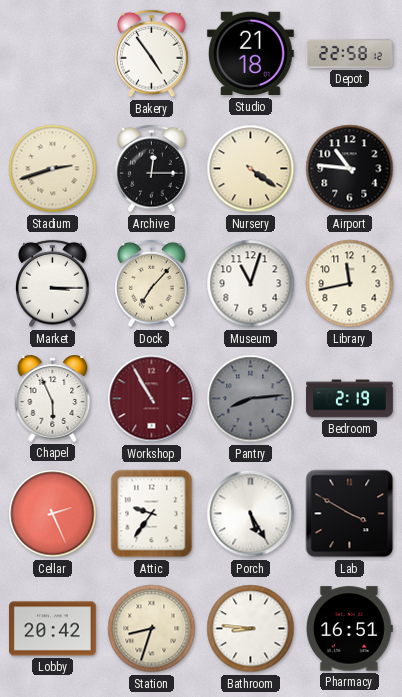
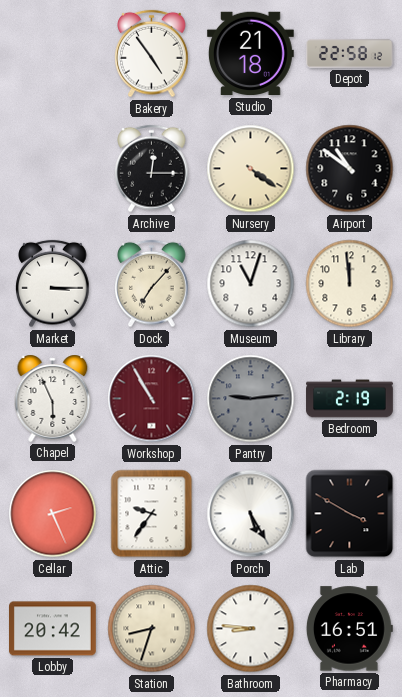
Stadium: 2:42 -> none (53, 169)
Airport: 10:46 -> 10:51 (350, 169)
Library: 11:43 -> 11:59 (350, 284)
Pantry: 8:14 -> 9:14 (251, 399)
